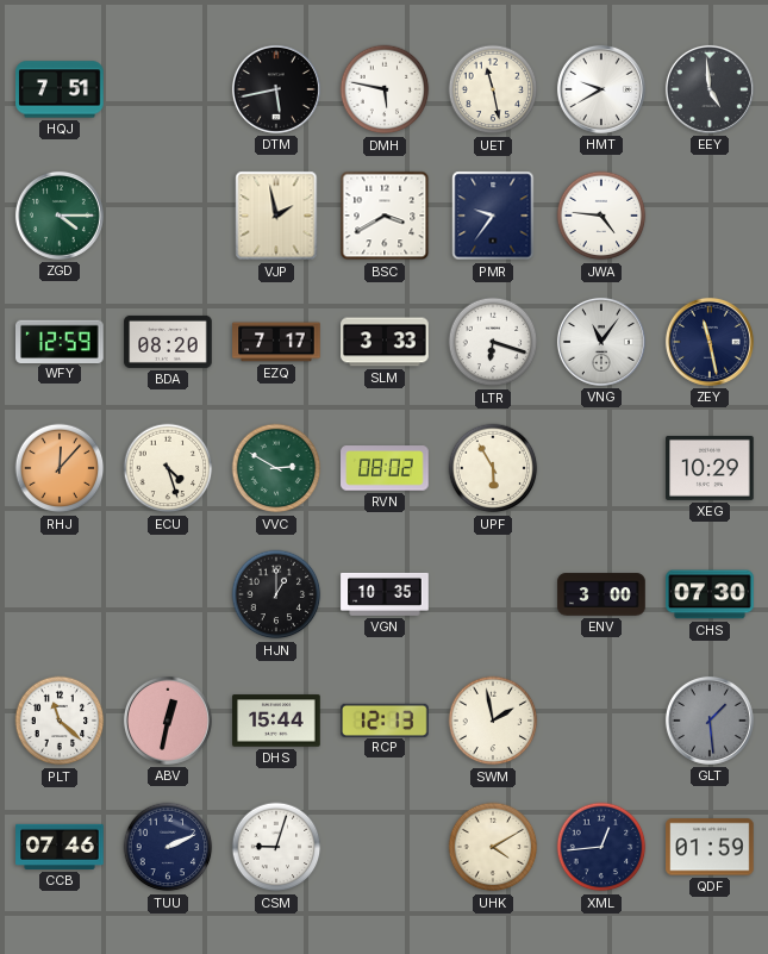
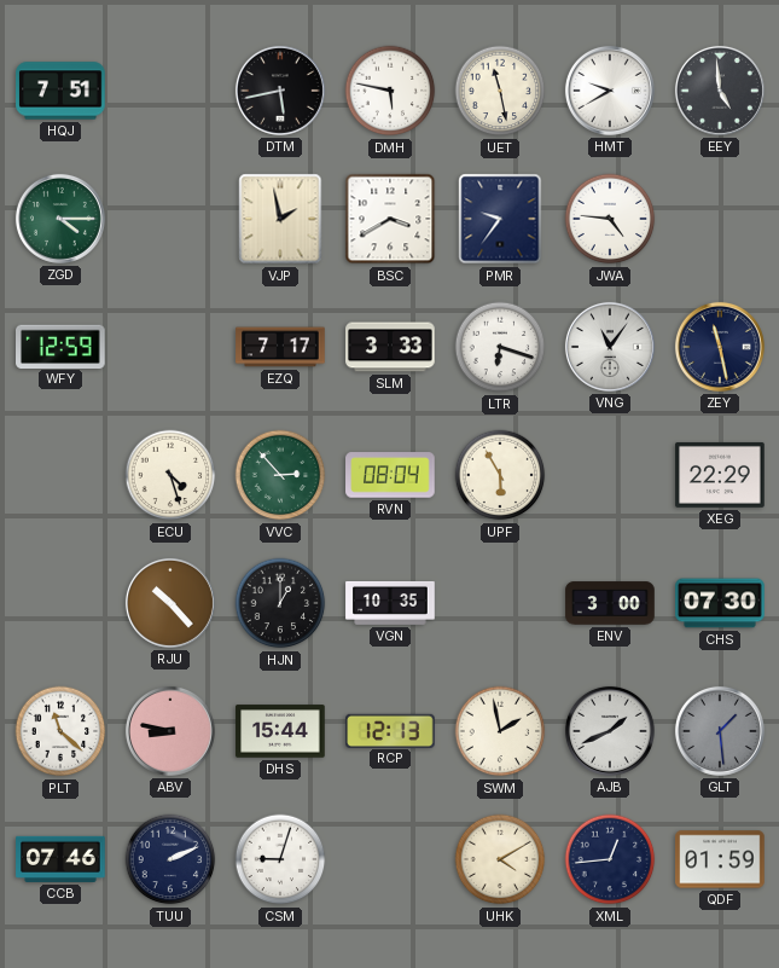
BDA: 08:20 -> none (168, 342)
RHJ: 12:07 -> none (60, 468)
VVC: 2:50 -> 2:53 (280, 475)
RVN: 08:02 -> 08:04 (390, 475)
XEG: 10:29 -> 22:29 (720, 475)
RJU: none -> 10:23 (170, 603)
ABV: 12:32 -> 8:47 (170, 731)
AJB: none -> 1:41 (610, 731)
